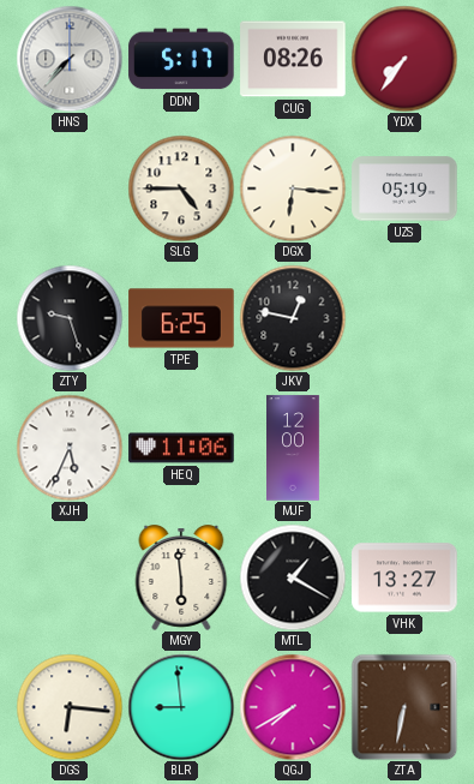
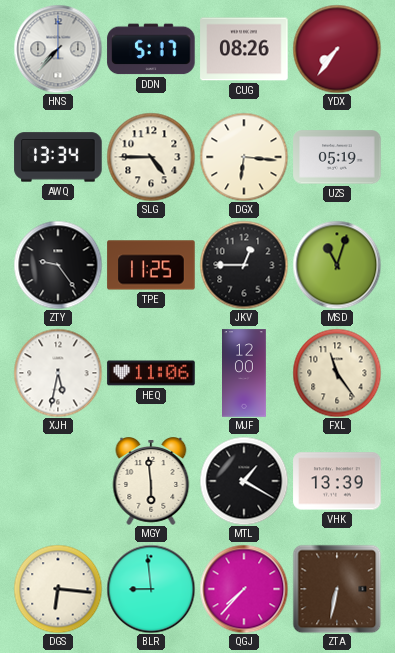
AWQ: none -> 13:34 (58, 157)
ZTY: 9:27 -> 9:24 (58, 265)
TPE: 6:25 -> 11:25 (151, 265)
JKV: 12:47 -> 12:45 (244, 265)
MSD: none -> 11:03 (337, 265)
XJH: 5:34 -> 5:32 (58, 373)
FXL: none -> 11:24 (337, 373)
VHK: 13:27 -> 13:39 (337, 481)
QGJ: 7:40 -> 7:37 (244, 589)
